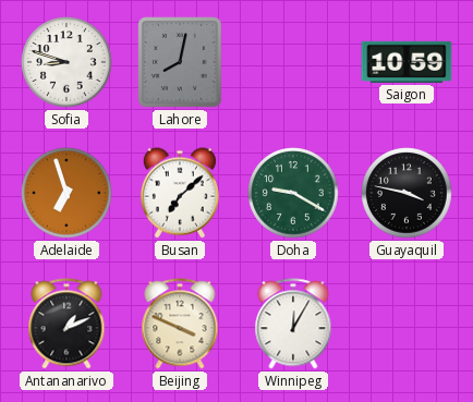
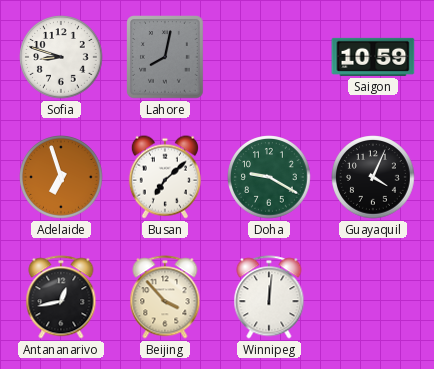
Guayaquil: 3:47 -> 4:04 (373, 177)
Antananarivo: 1:11 -> 12:43 (61, 297)
Beijing: 3:49 -> 3:53 (165, 297)
Winnipeg: 12:05 -> 12:01 (269, 297)
